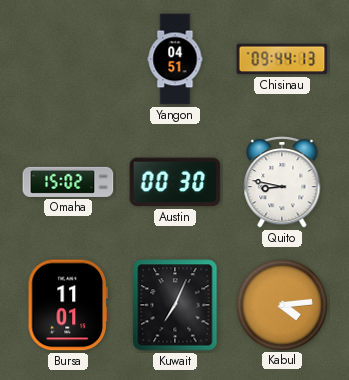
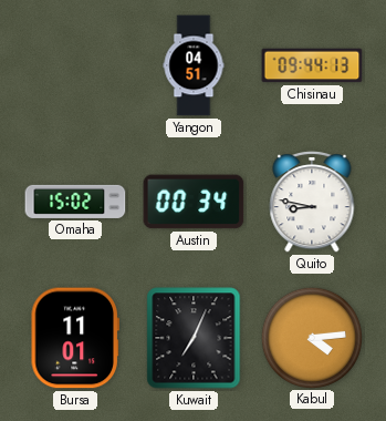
Austin: 00:30 -> 00:34 (194, 202)
